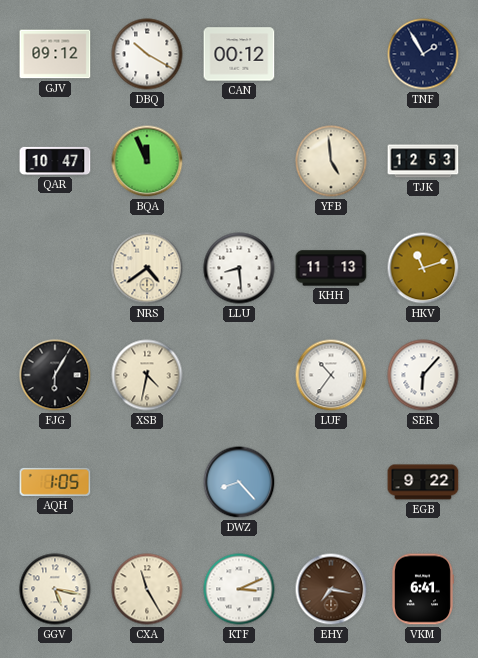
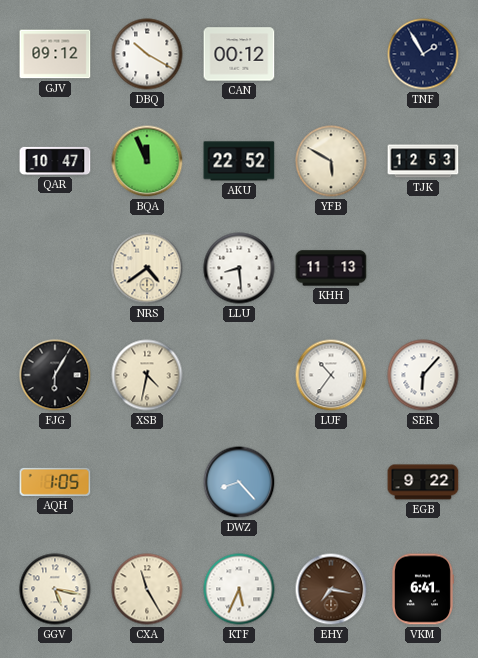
AKU: none -> 22:52 (239, 161)
YFB: 4:59 -> 5:50 (331, 161)
HKV: 11:12 -> none (423, 268)
KTF: 3:11 -> 5:34 (239, 589)
